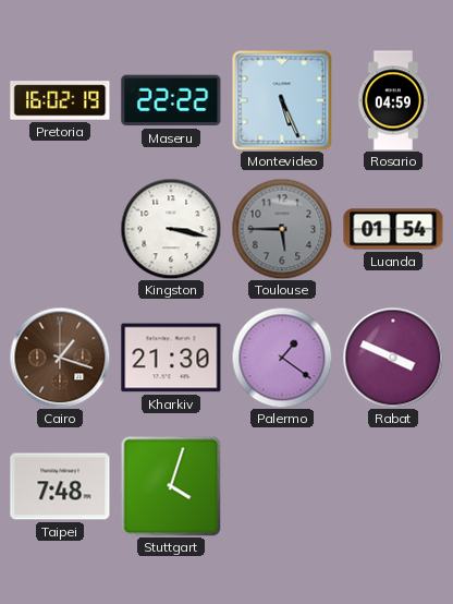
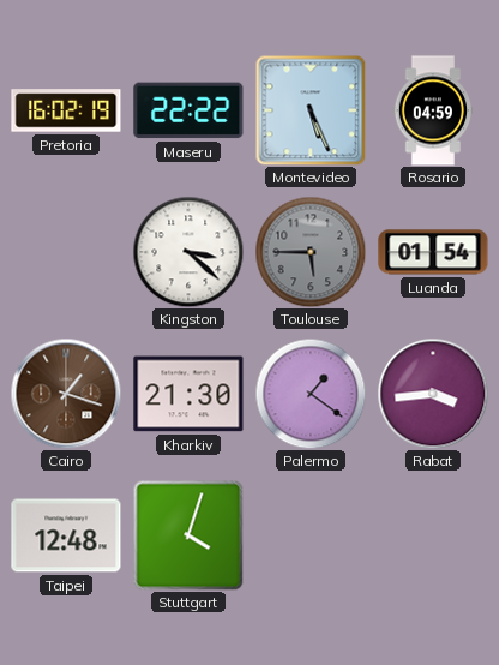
Kingston: 3:17 -> 3:22 (188, 252)
Rabat: 3:49 -> 3:44 (433, 394)
Taipei: 7:48 -> 12:48 (66, 535)
